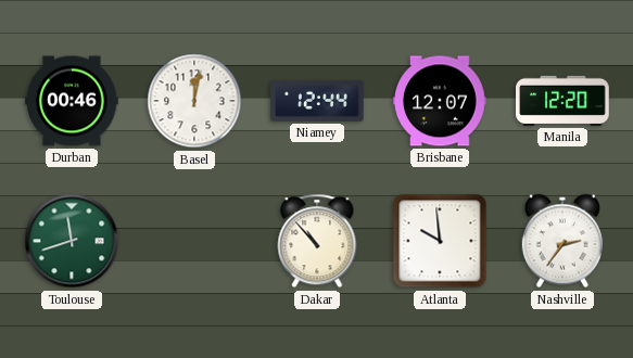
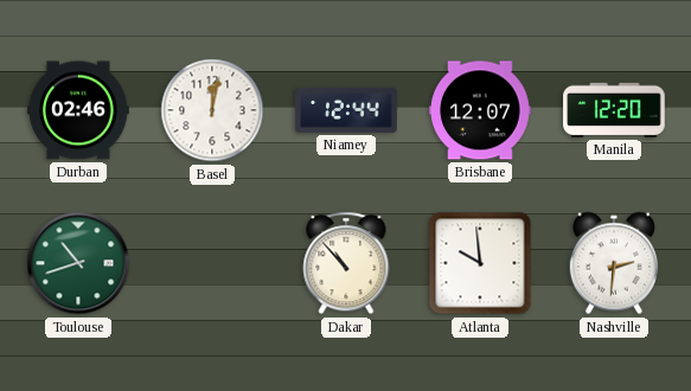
Durban: 00:46 -> 02:46 (78, 110)
Toulouse: 11:42 -> 10:42 (78, 263)
Nashville: 2:36 -> 2:31 (613, 263)
